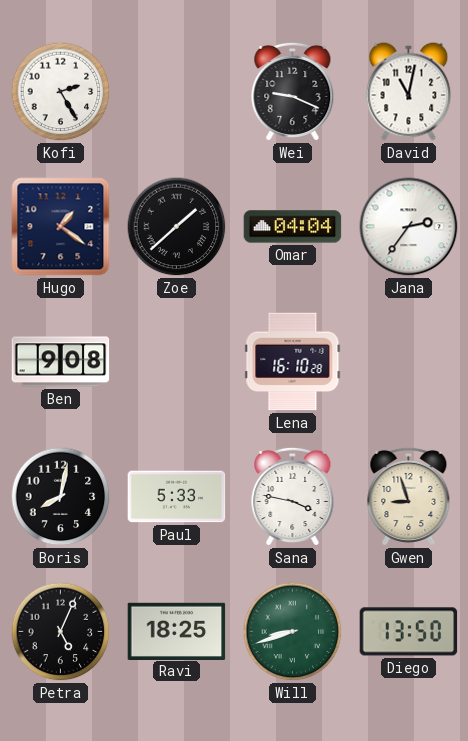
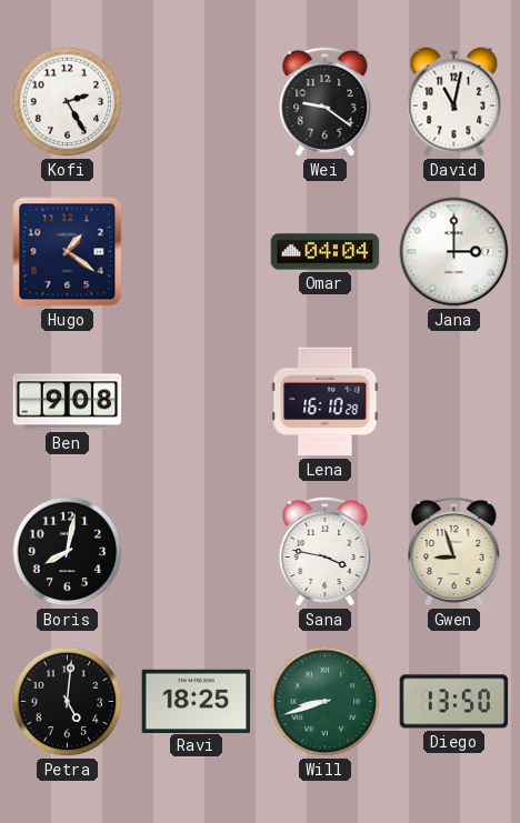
Wei: 9:19 -> 9:21 (326, 101)
Zoe: 1:38 -> none (177, 227)
Jana: 2:36 -> 3:00 (454, 252)
Paul: 5:33 -> none (177, 497)
Petra: 5:04 -> 5:01 (68, 702)
